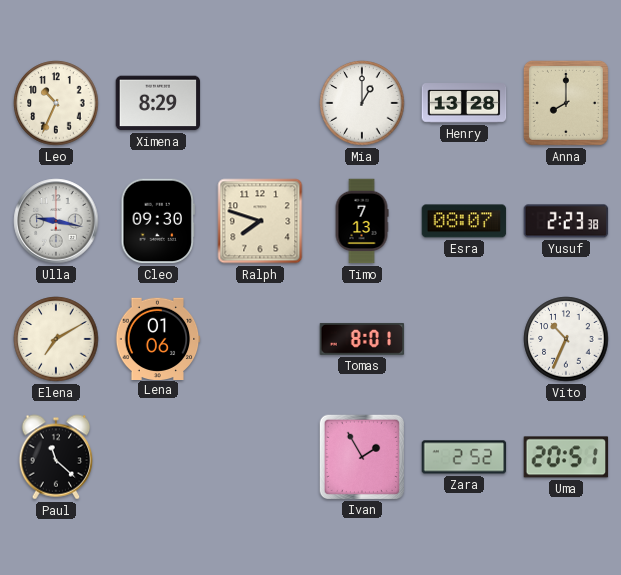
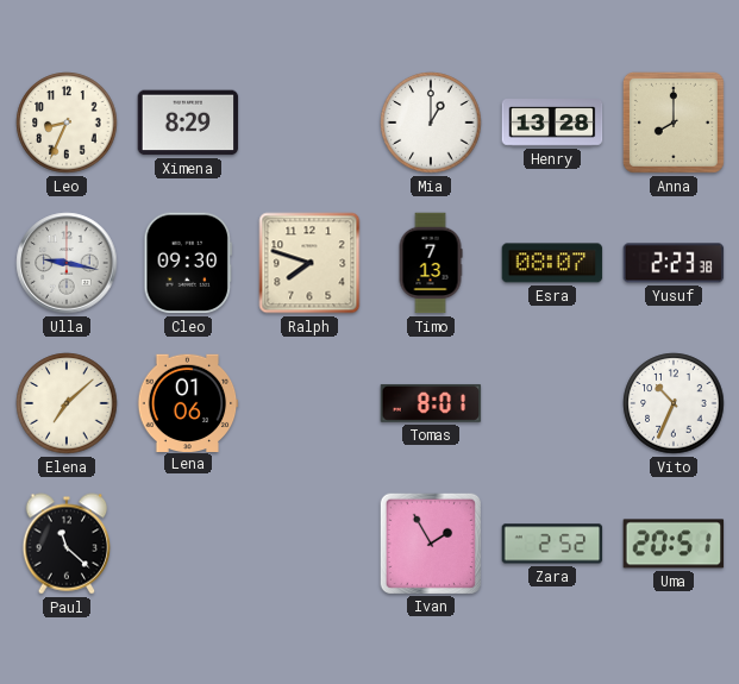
Leo: 10:34 -> 8:34 (67, 123)
Elena: 7:10 -> 7:08 (67, 403)
